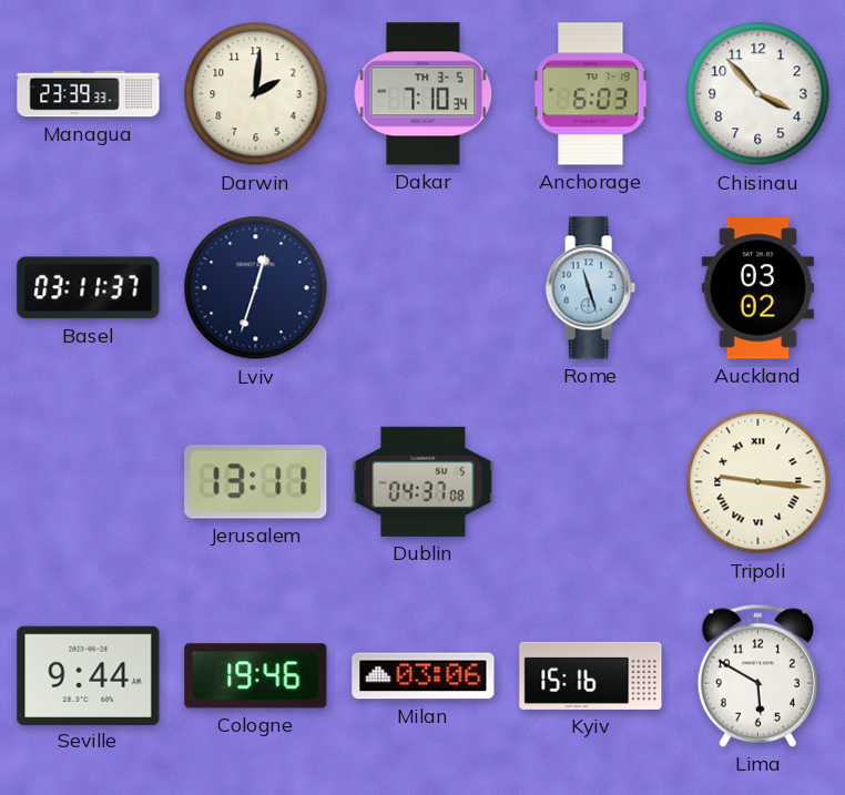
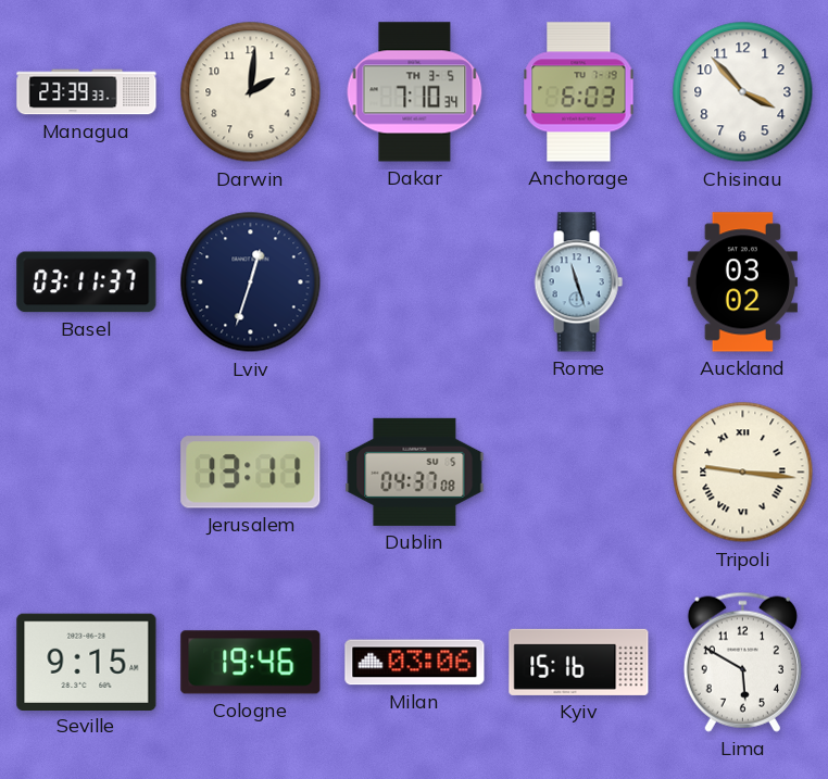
Seville: 9:44 -> 9:15 (87, 662)
